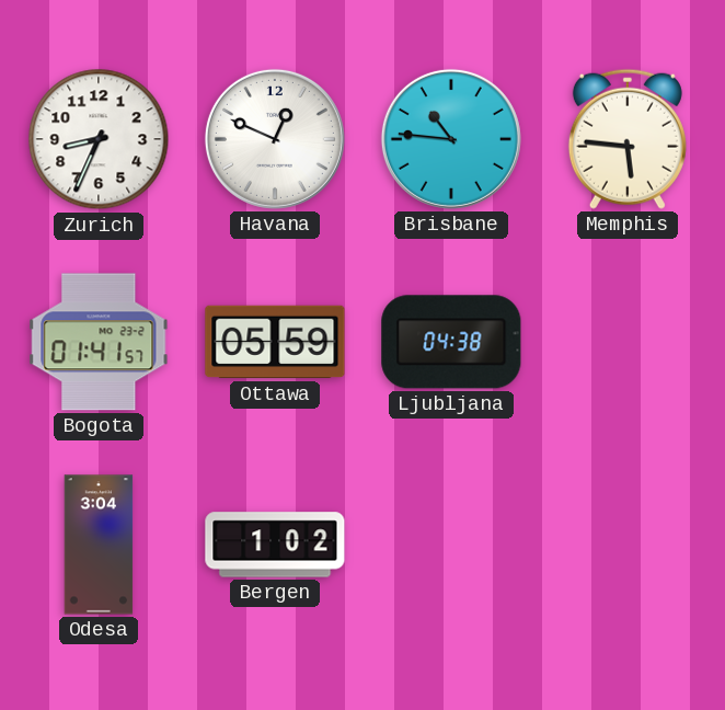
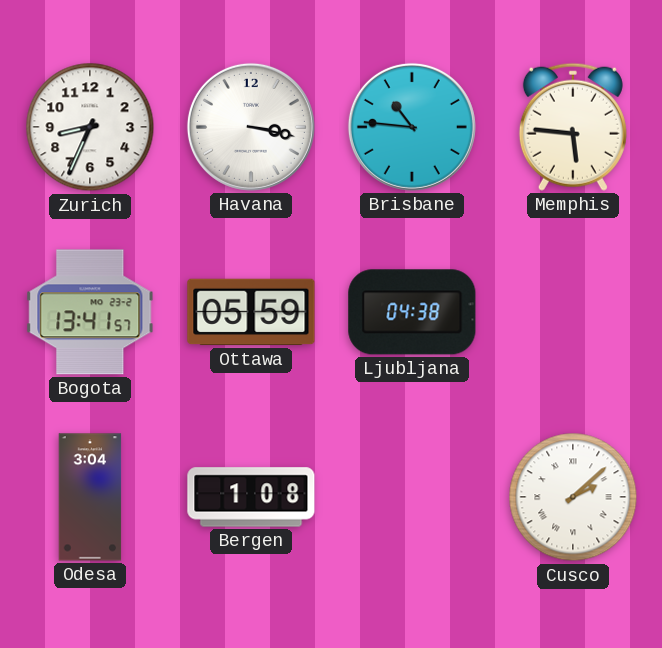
Havana: 12:49 -> 3:17 (251, 127)
Bogota: 01:41 -> 13:41 (90, 312)
Bergen: 1:02 -> 1:08 (251, 497)
Cusco: none -> 2:08 (573, 497)
